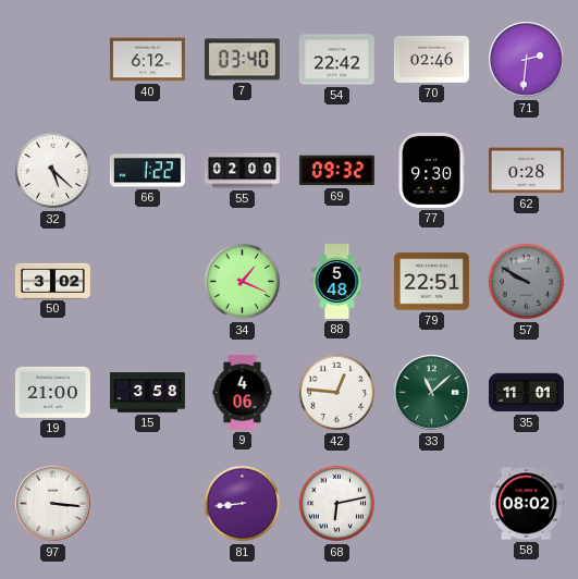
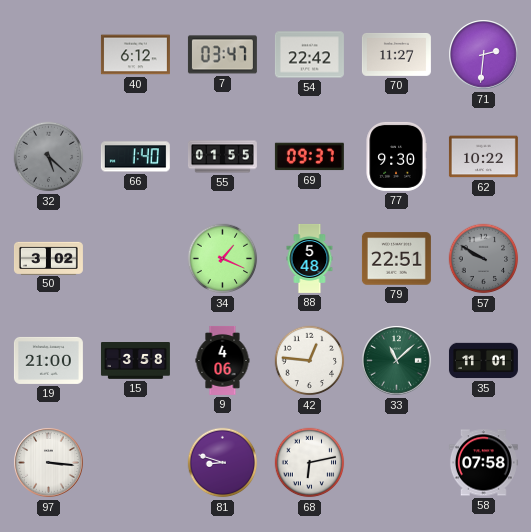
7: 03:40 -> 03:47 (222, 55)
70: 02:46 -> 11:27 (396, 54)
32 dial: white -> grey (49, 157)
66: 1:22 -> 1:40 (135, 157)
55: 02:00 -> 01:55 (222, 157)
69: 09:32 -> 09:37 (309, 157)
62: 0:28 -> 10:22 (483, 157)
81: 8:44 -> 8:48 (223, 463)
58: 08:02 -> 07:58 (483, 463)
